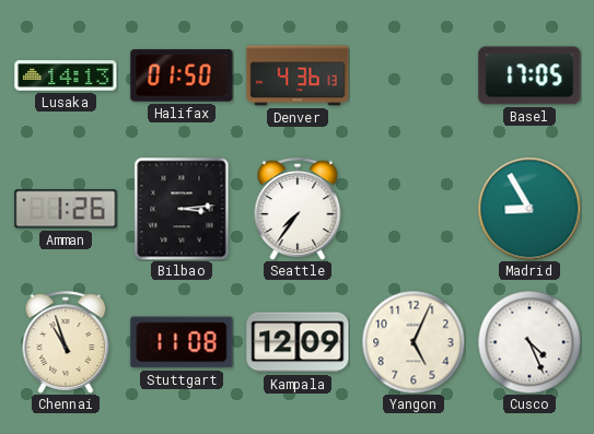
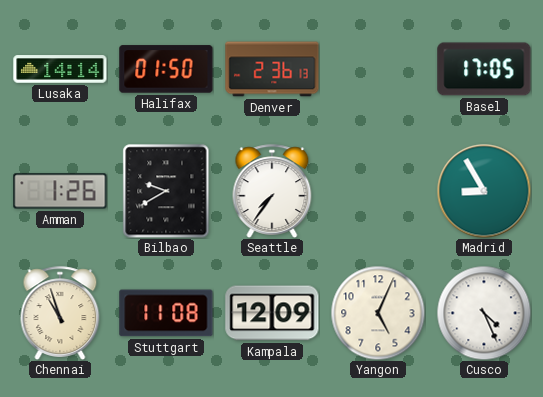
Lusaka: 14:13 -> 14:14 (60, 69)
Denver: 4:36 -> 2:36 (272, 69)
Bilbao: 3:14 -> 9:40 (166, 191)
